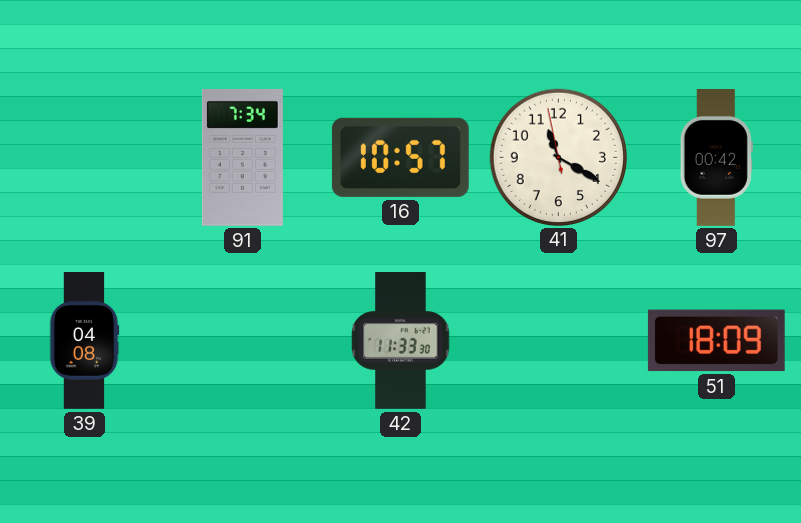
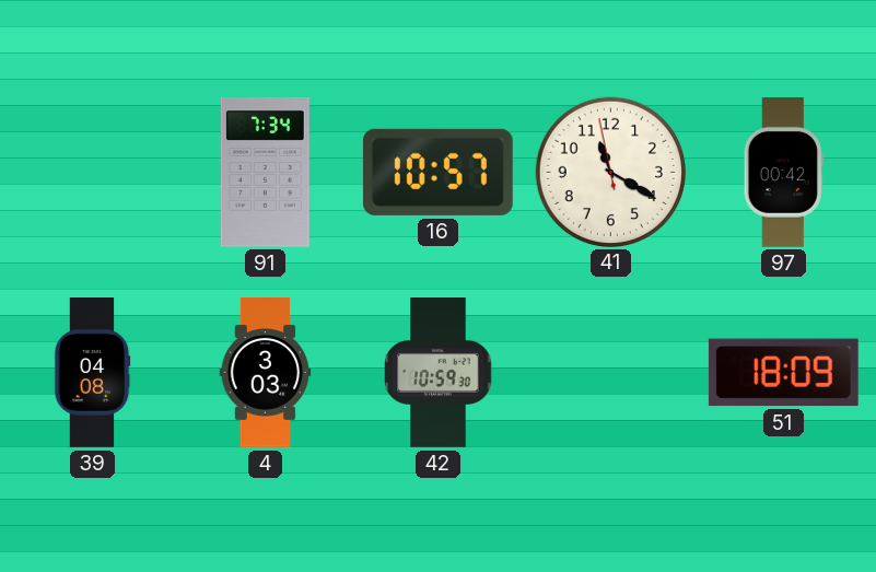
4: none -> 3:03 (266, 373)
42: 11:33 -> 10:59 (439, 373)
